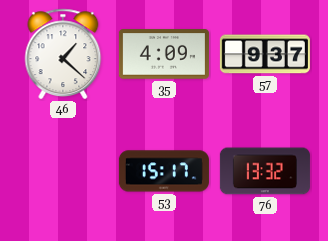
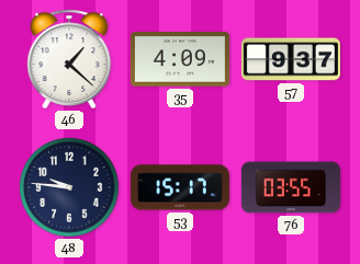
48: none -> 9:46 (69, 187)
76: 13:32 -> 03:55 (291, 187)
